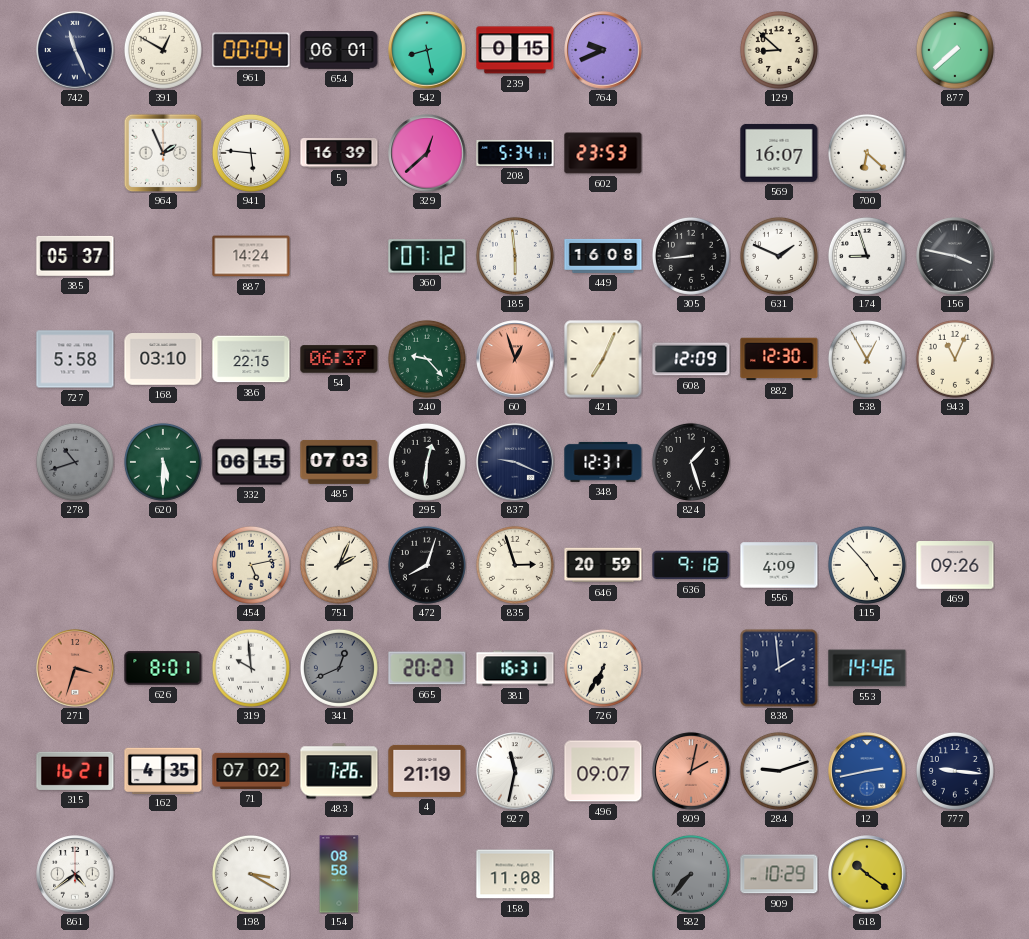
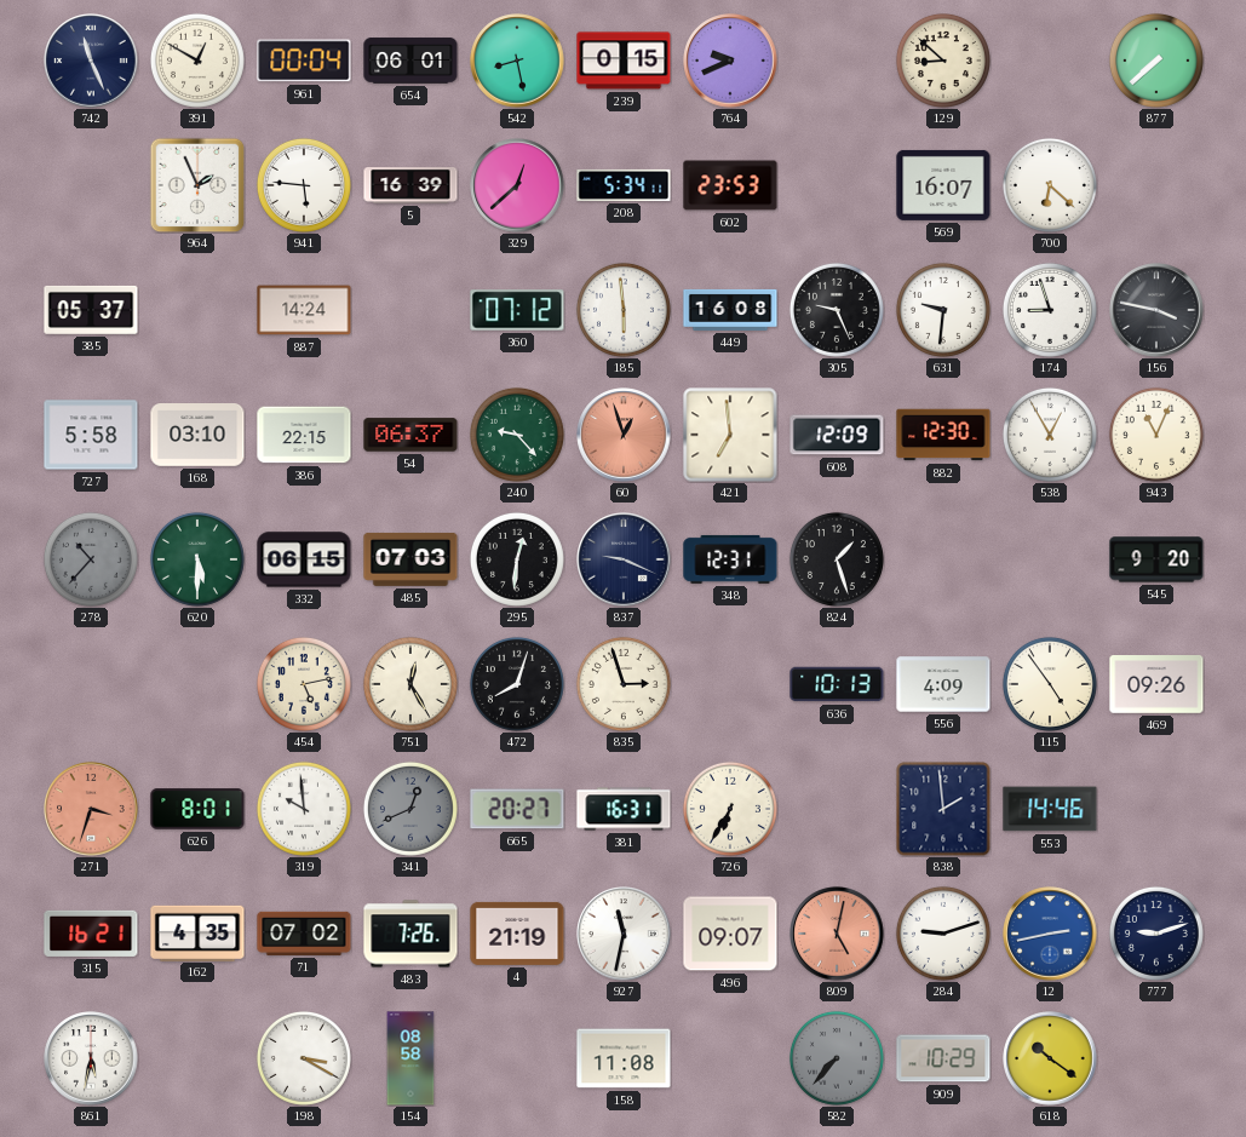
305: 8:44 -> 9:26 (837, 310)
631: 1:49 -> 9:31 (943, 310)
421: 7:04 -> 6:59 (730, 435)
278: 10:42 -> 10:37 (91, 559)
545: none -> 9:20 (1156, 559)
751: 2:04 -> 12:25 (410, 684)
646: 20:59 -> none (603, 565)
636: 9:18 -> 10:13 (837, 684)
115: 4:53 -> 4:54 (1050, 684)
809: 2:02 -> 5:02 (837, 934)
777: 9:16 -> 9:12 (1156, 934)
861: 4:39 -> 5:32 (91, 1058)
